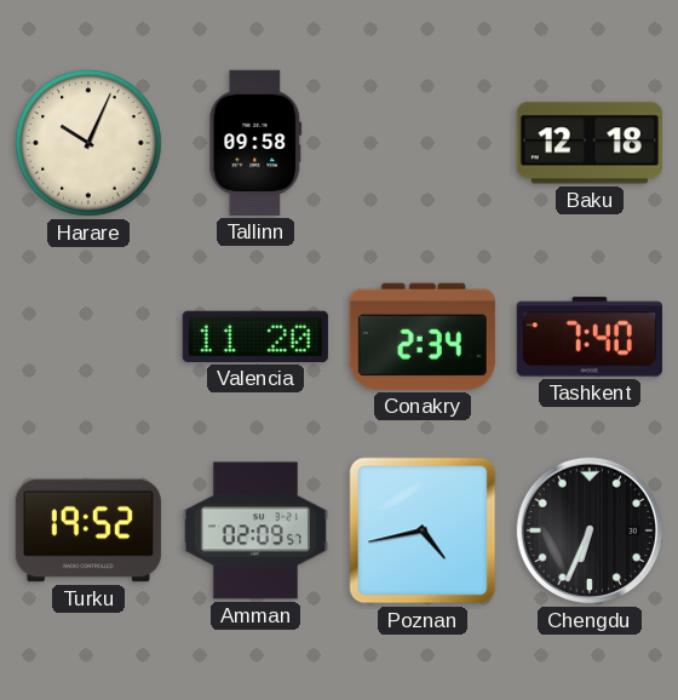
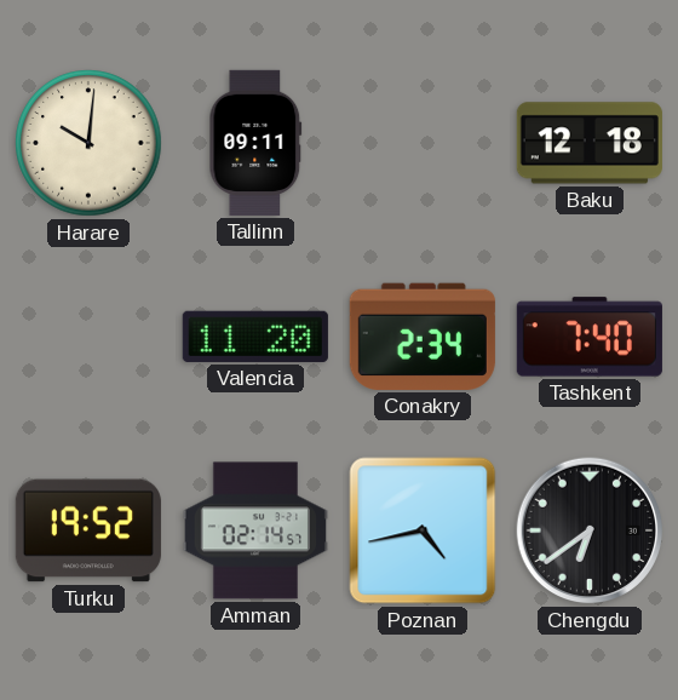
Harare: 10:04 -> 10:01 (88, 143)
Tallinn: 09:58 -> 09:11 (255, 143)
Amman: 02:09 -> 02:14 (255, 530)
Chengdu: 6:34 -> 6:39 (590, 530)
